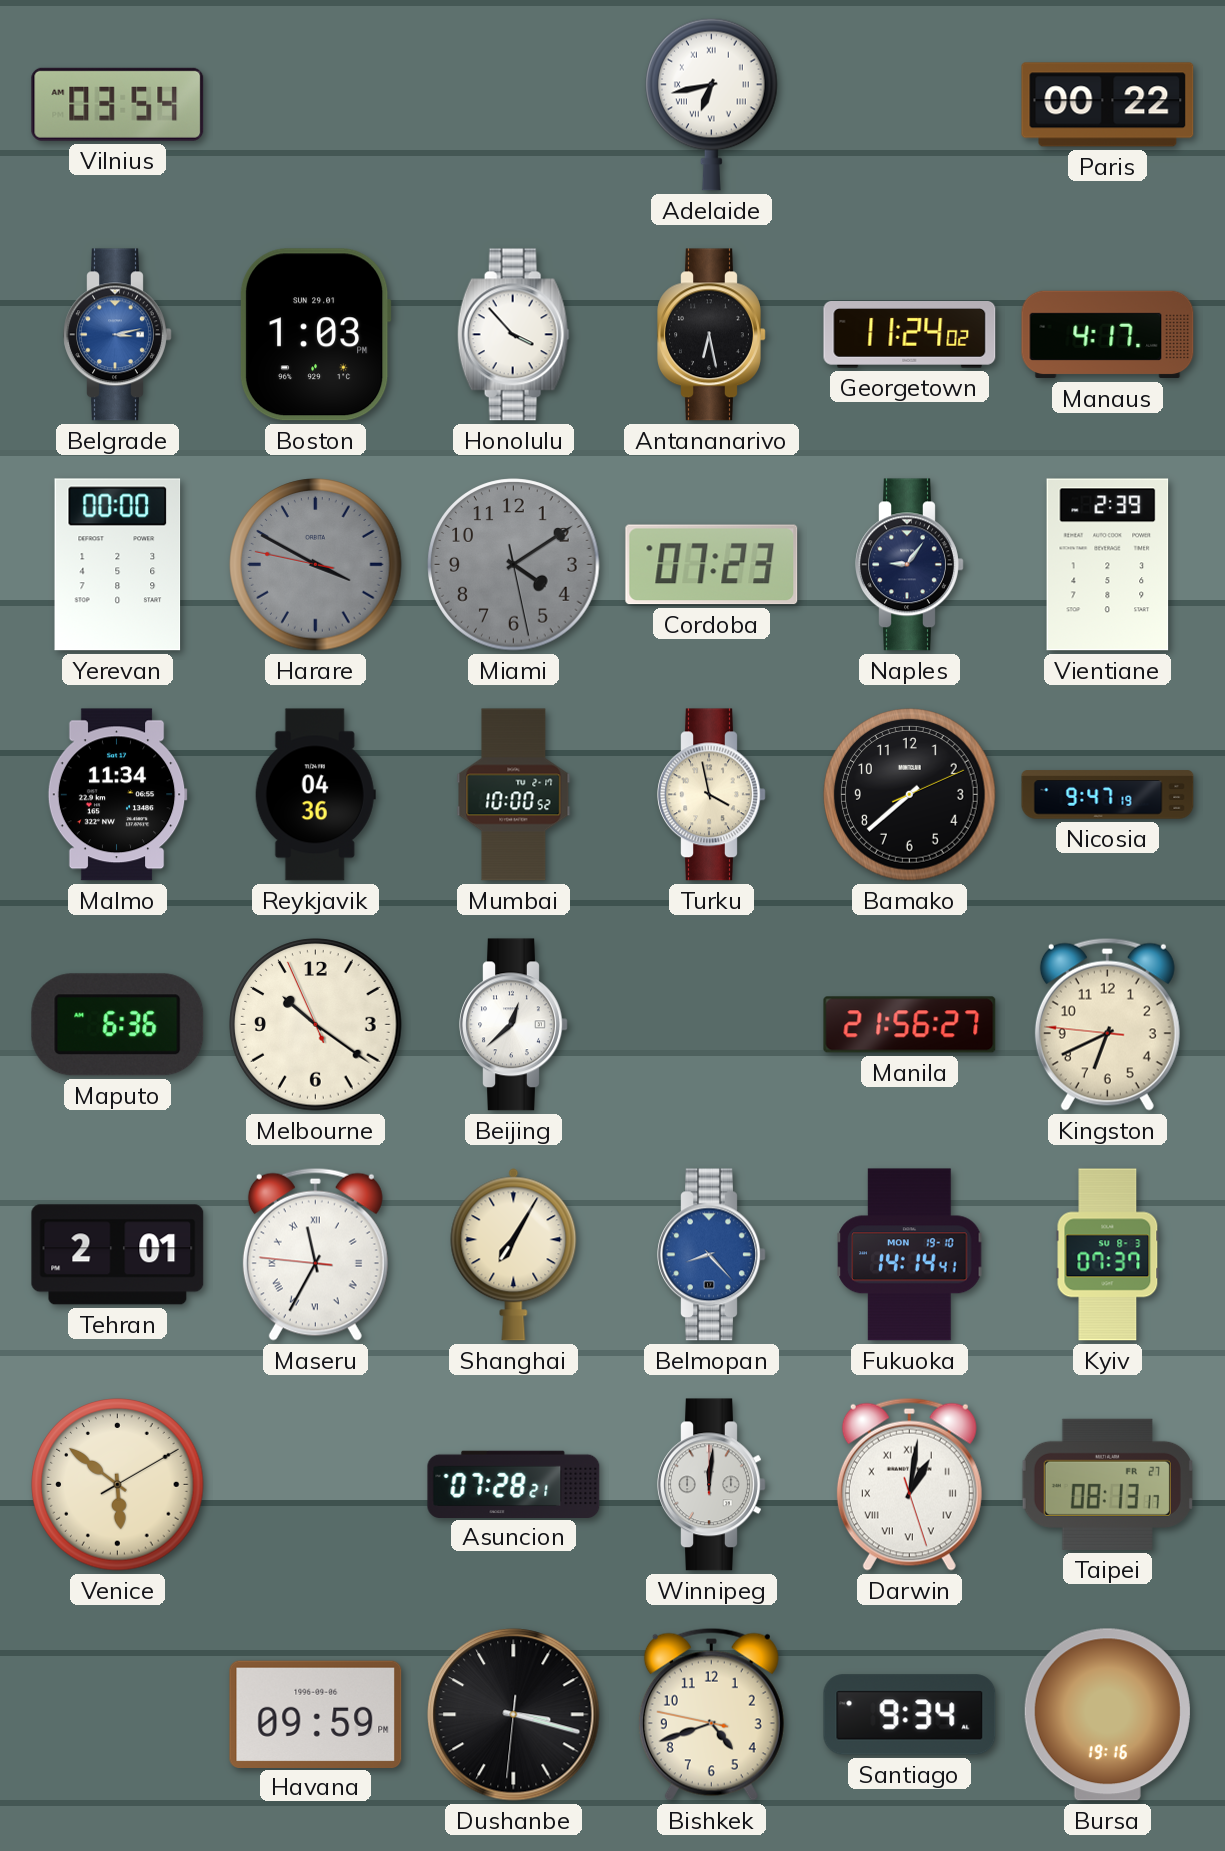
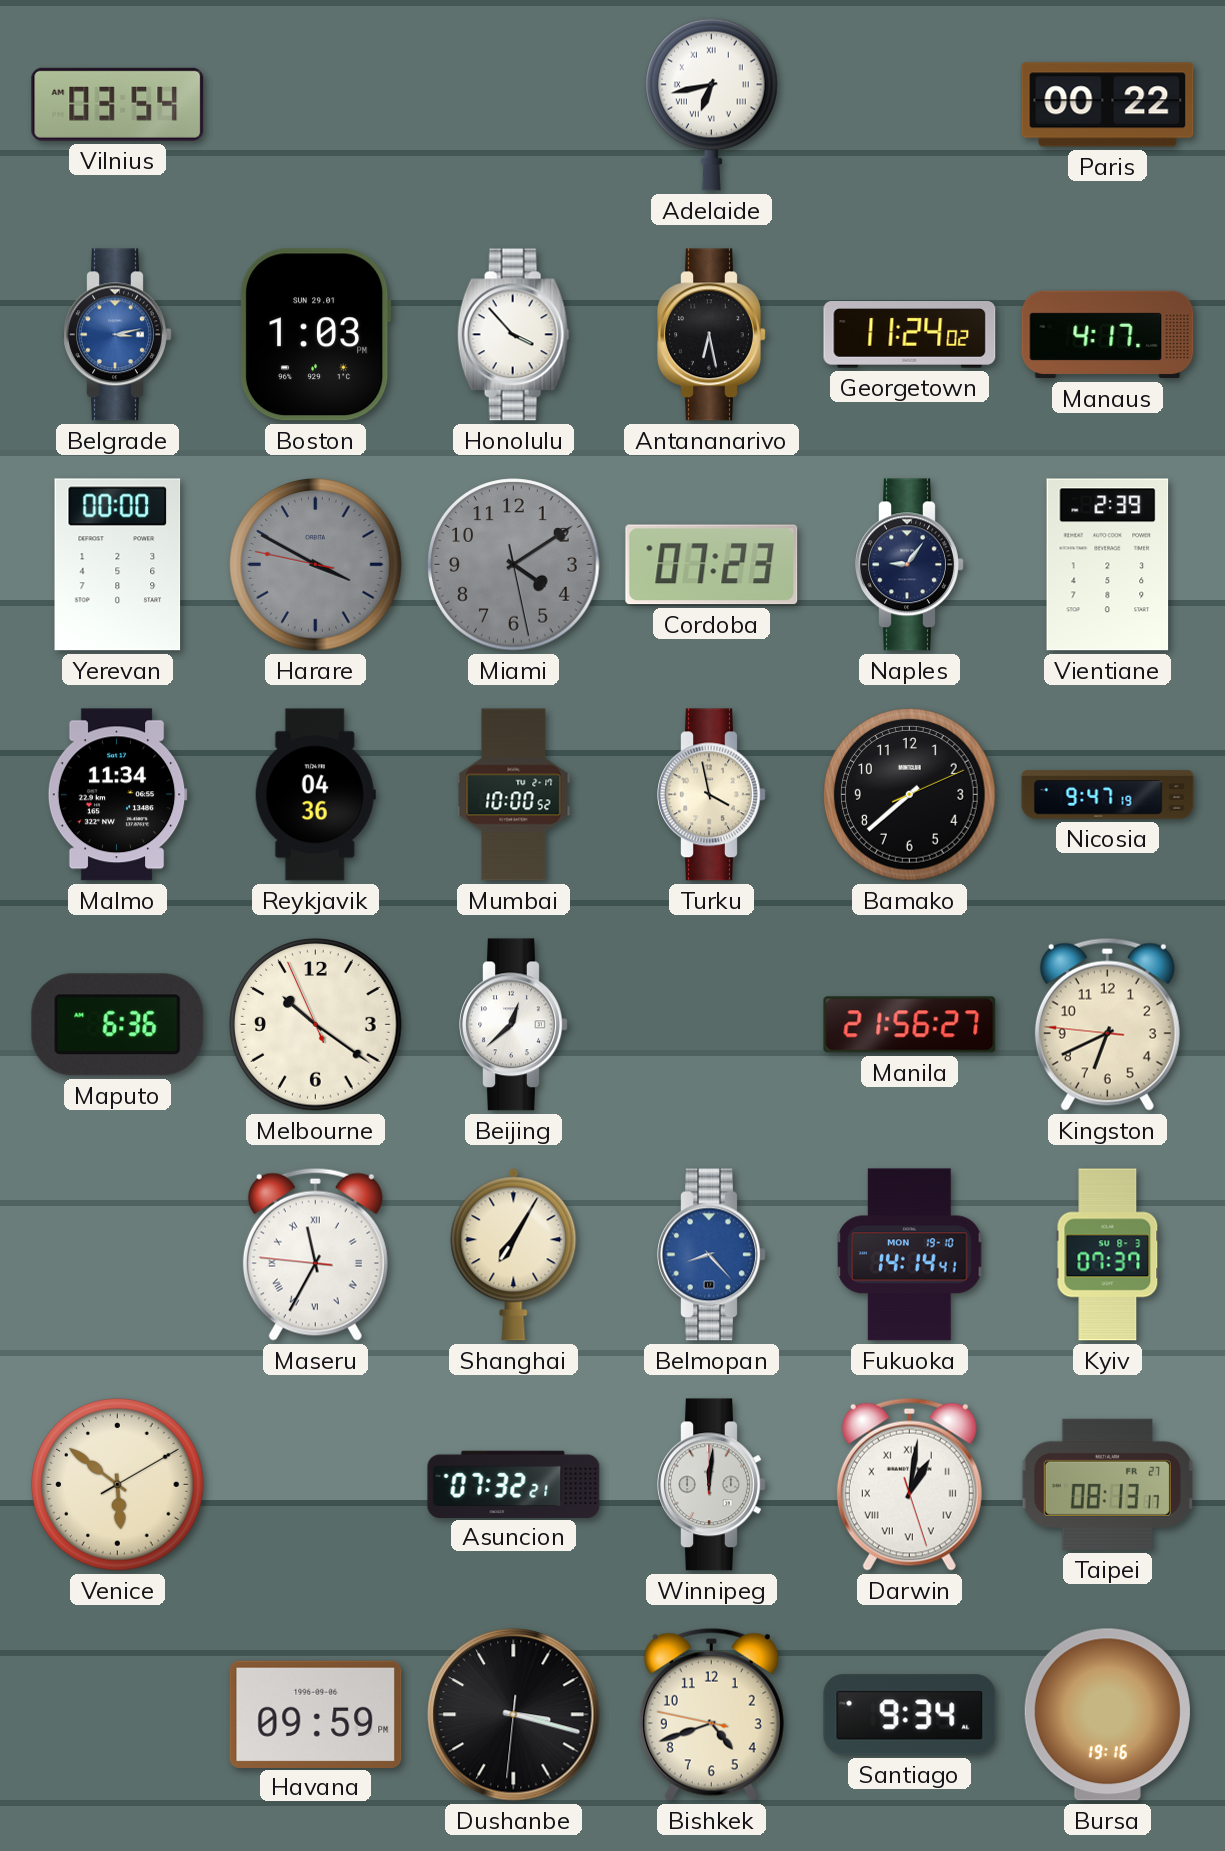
Tehran: 2:01 -> none (118, 1255)
Asuncion: 07:28 -> 07:32 (514, 1484)
